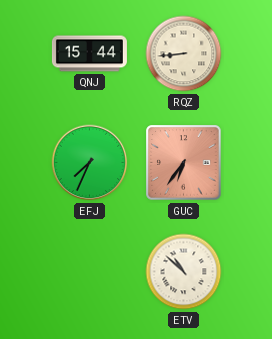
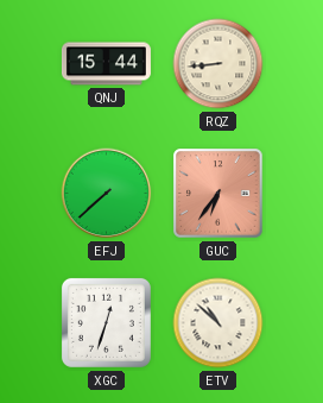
EFJ: 7:34 -> 7:38 (107, 194)
XGC: none -> 12:33 (106, 322)
